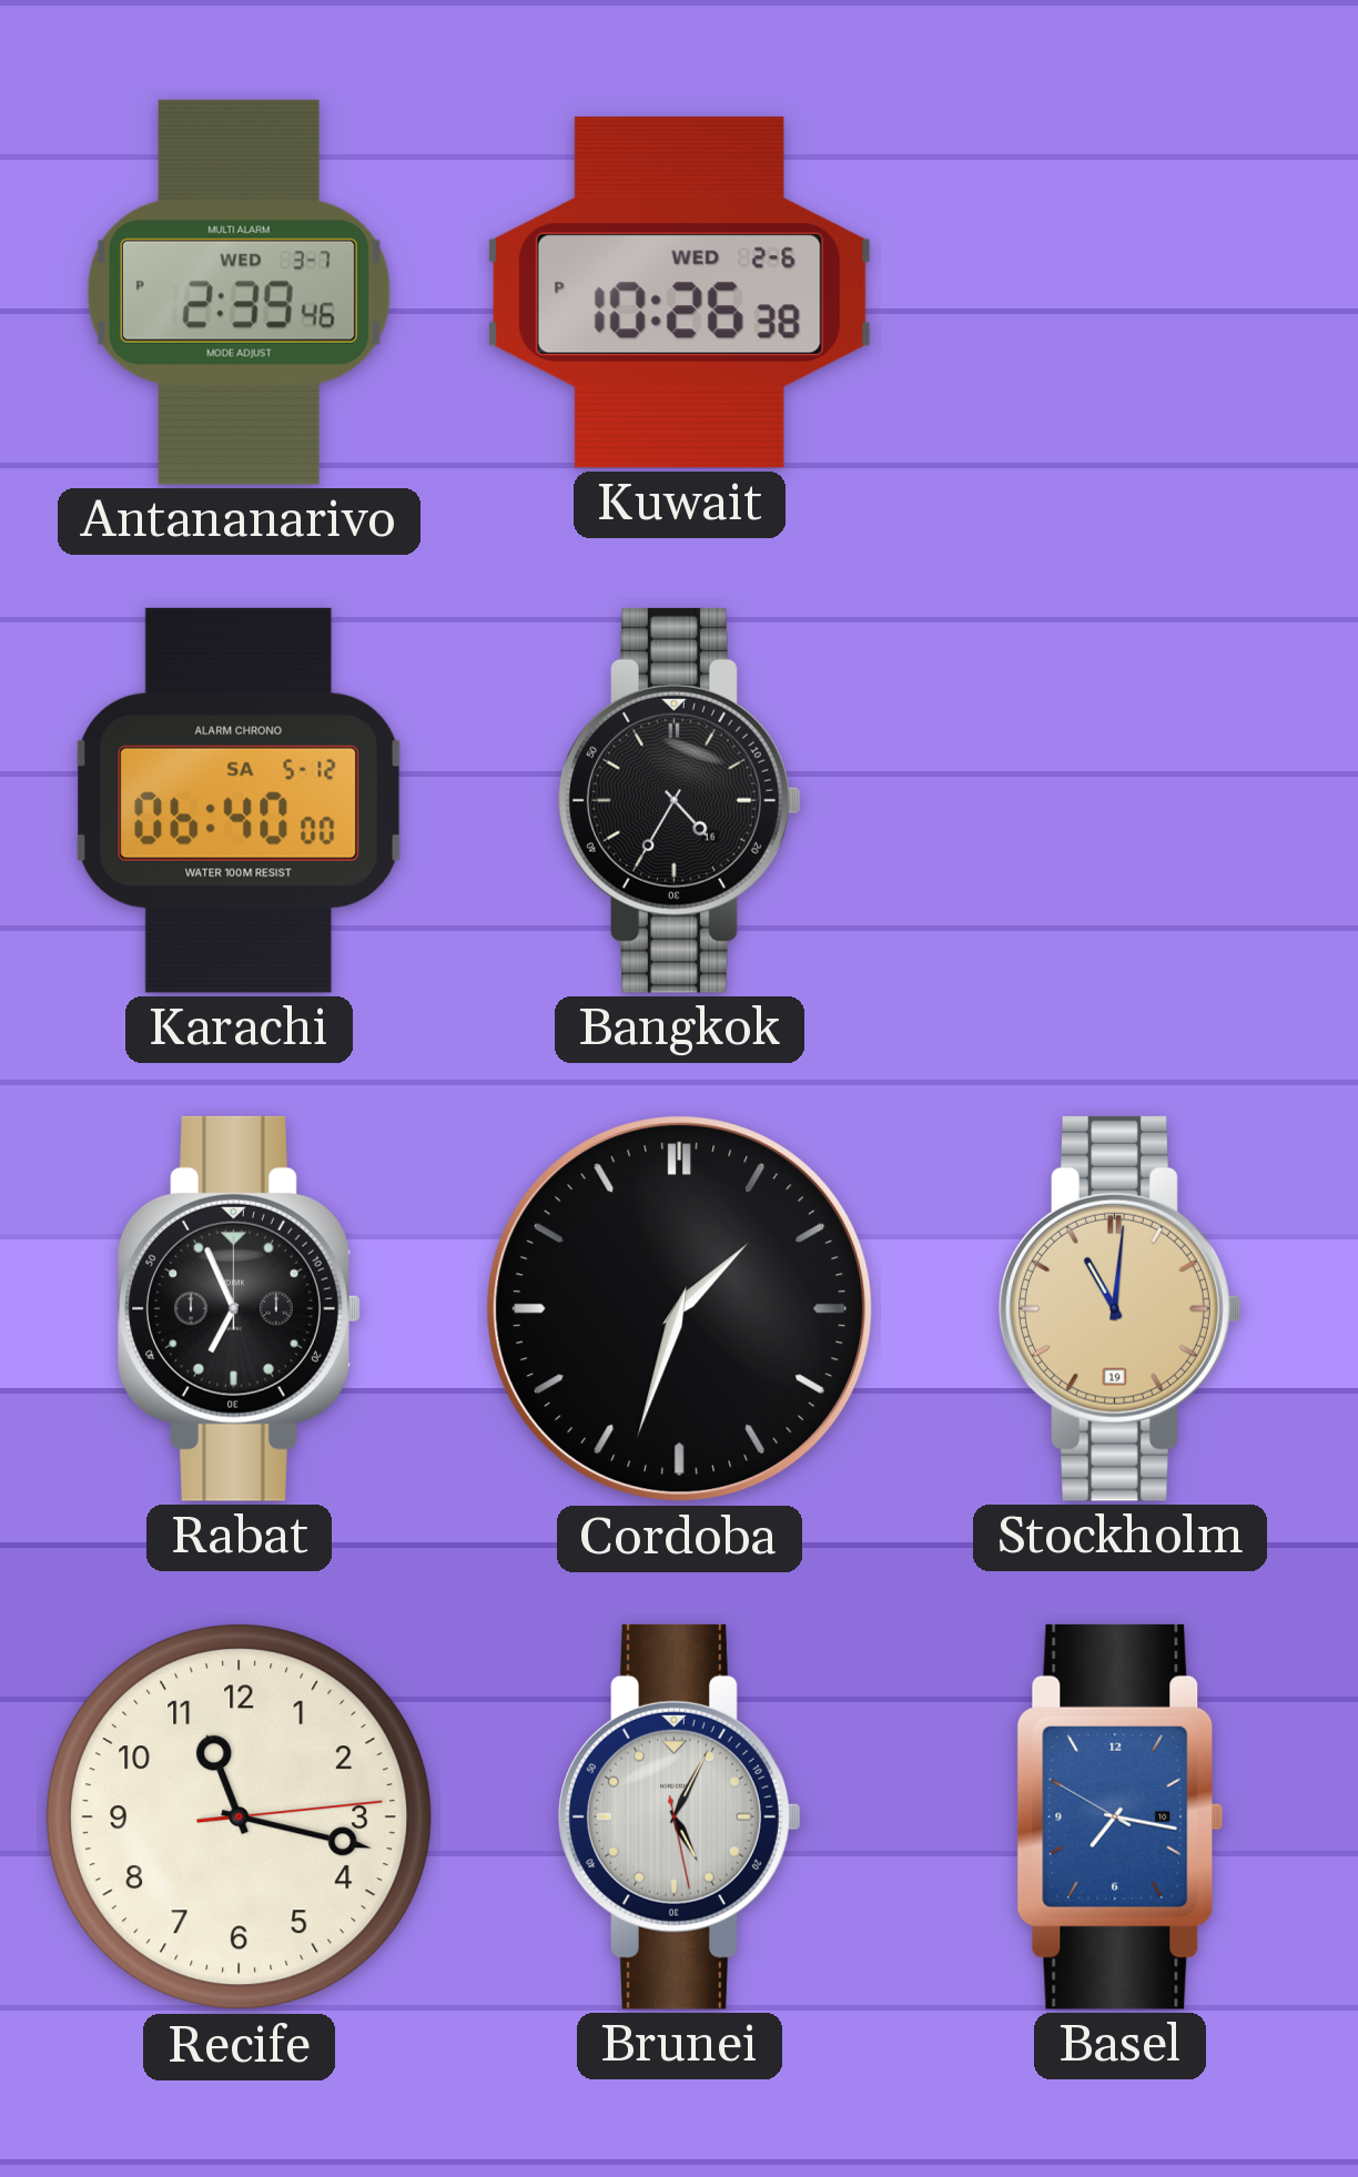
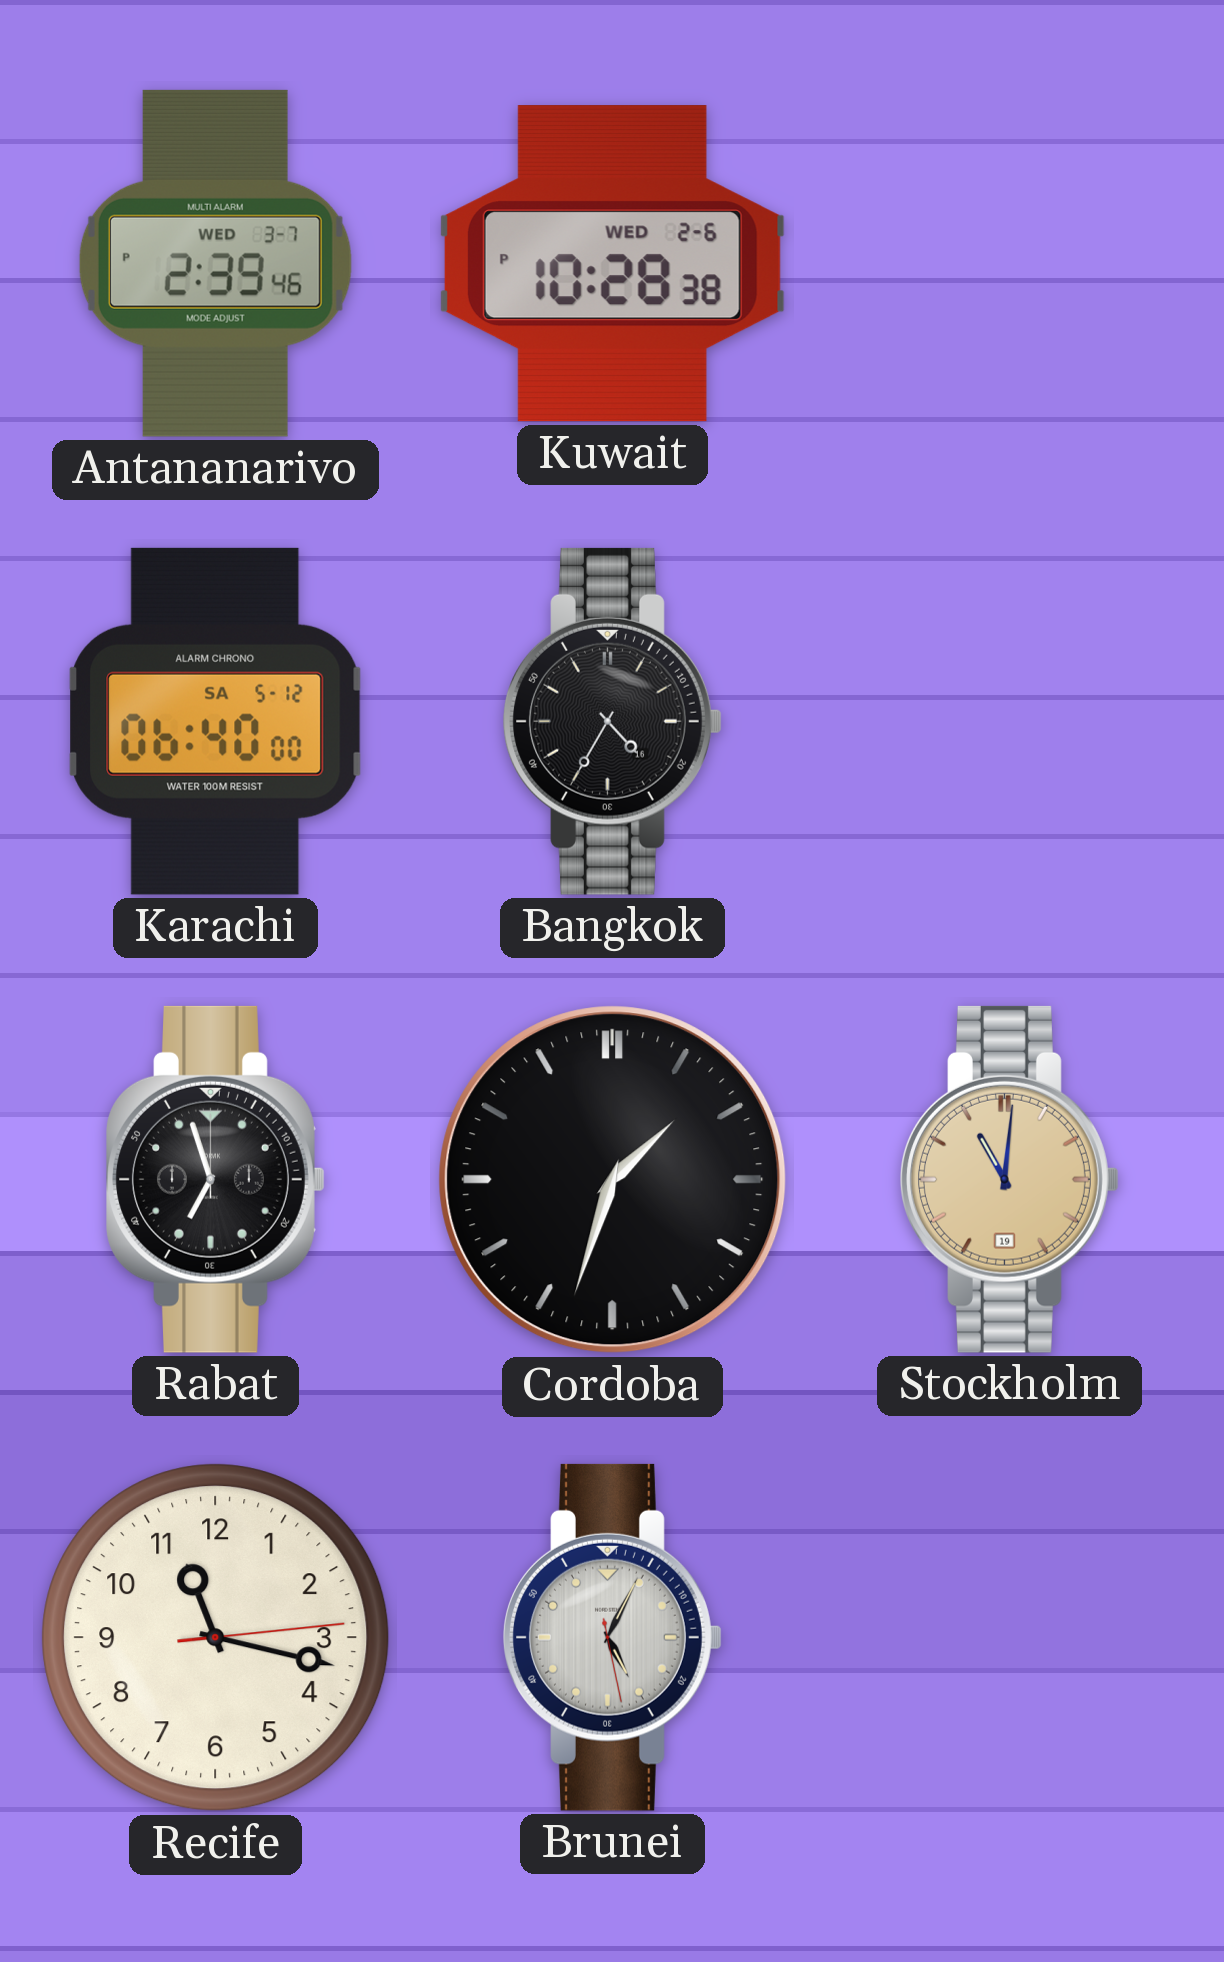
Kuwait: 10:26 -> 10:28 (612, 264)
Rabat: 6:56 -> 6:57 (216, 1179)
Basel: 7:16 -> none (1121, 1816)
